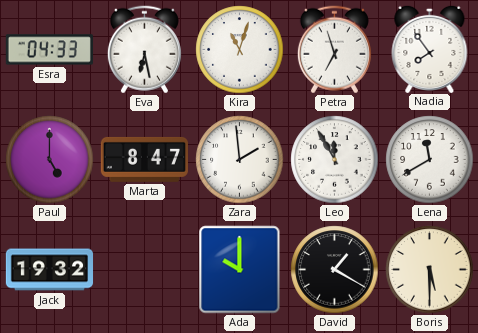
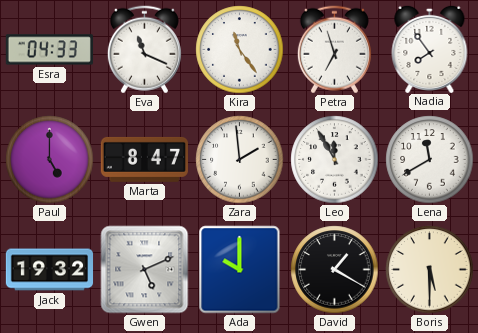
Eva: 6:28 -> 11:19 (144, 50)
Kira: 11:03 -> 11:24 (240, 50)
Gwen: none -> 5:11 (145, 270)
